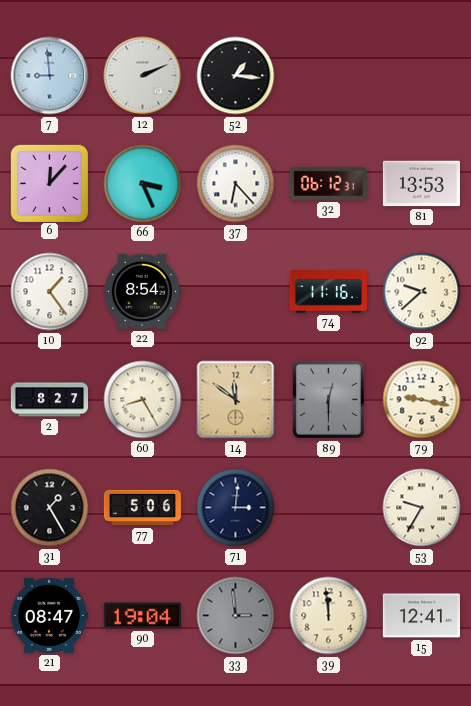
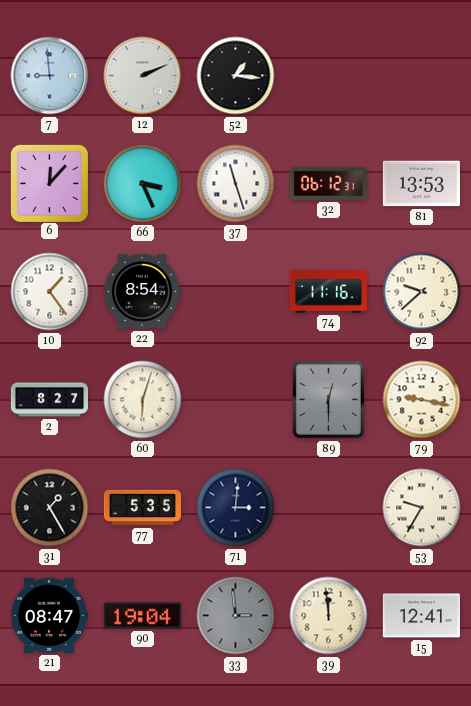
37: 6:23 -> 11:27 (236, 184)
60: 8:25 -> 6:03 (143, 400)
14: 11:51 -> none (236, 400)
77: 5:06 -> 5:35 (142, 508)
